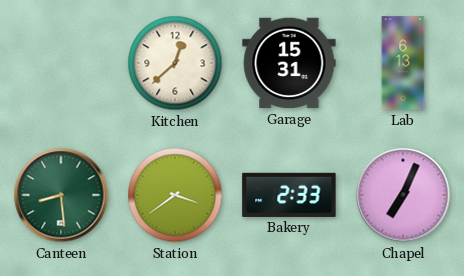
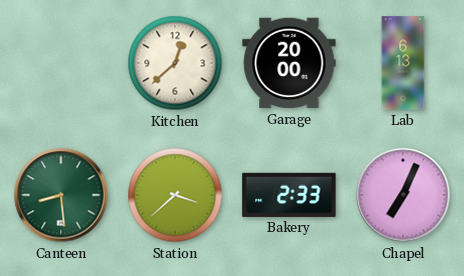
Garage: 15:31 -> 20:00 (289, 63)
Station: 3:39 -> 3:38 (175, 195)
